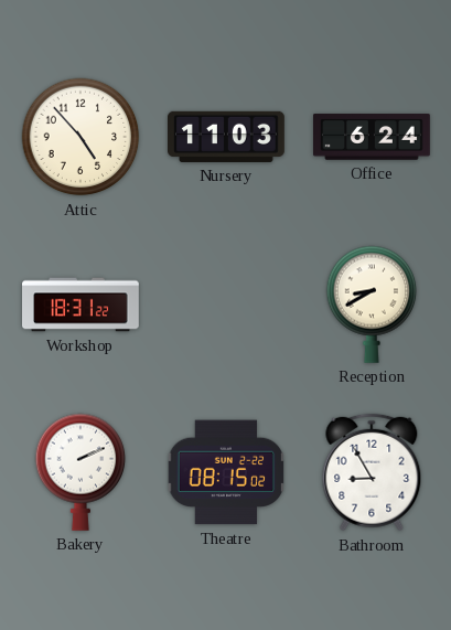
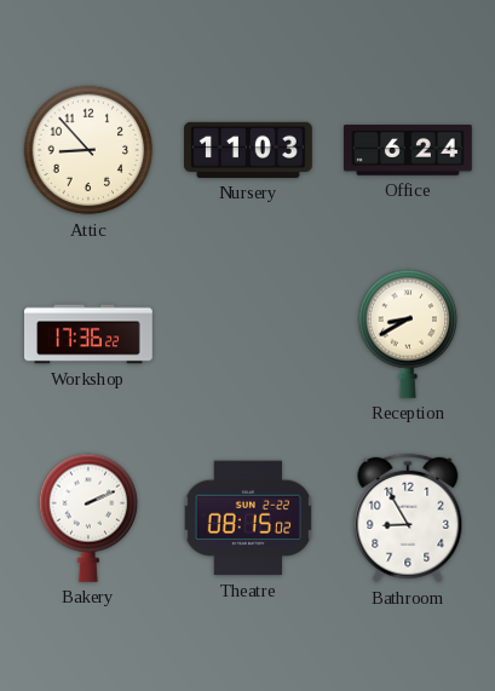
Attic: 4:53 -> 8:53 (88, 150)
Workshop: 18:31 -> 17:36 (88, 334)
